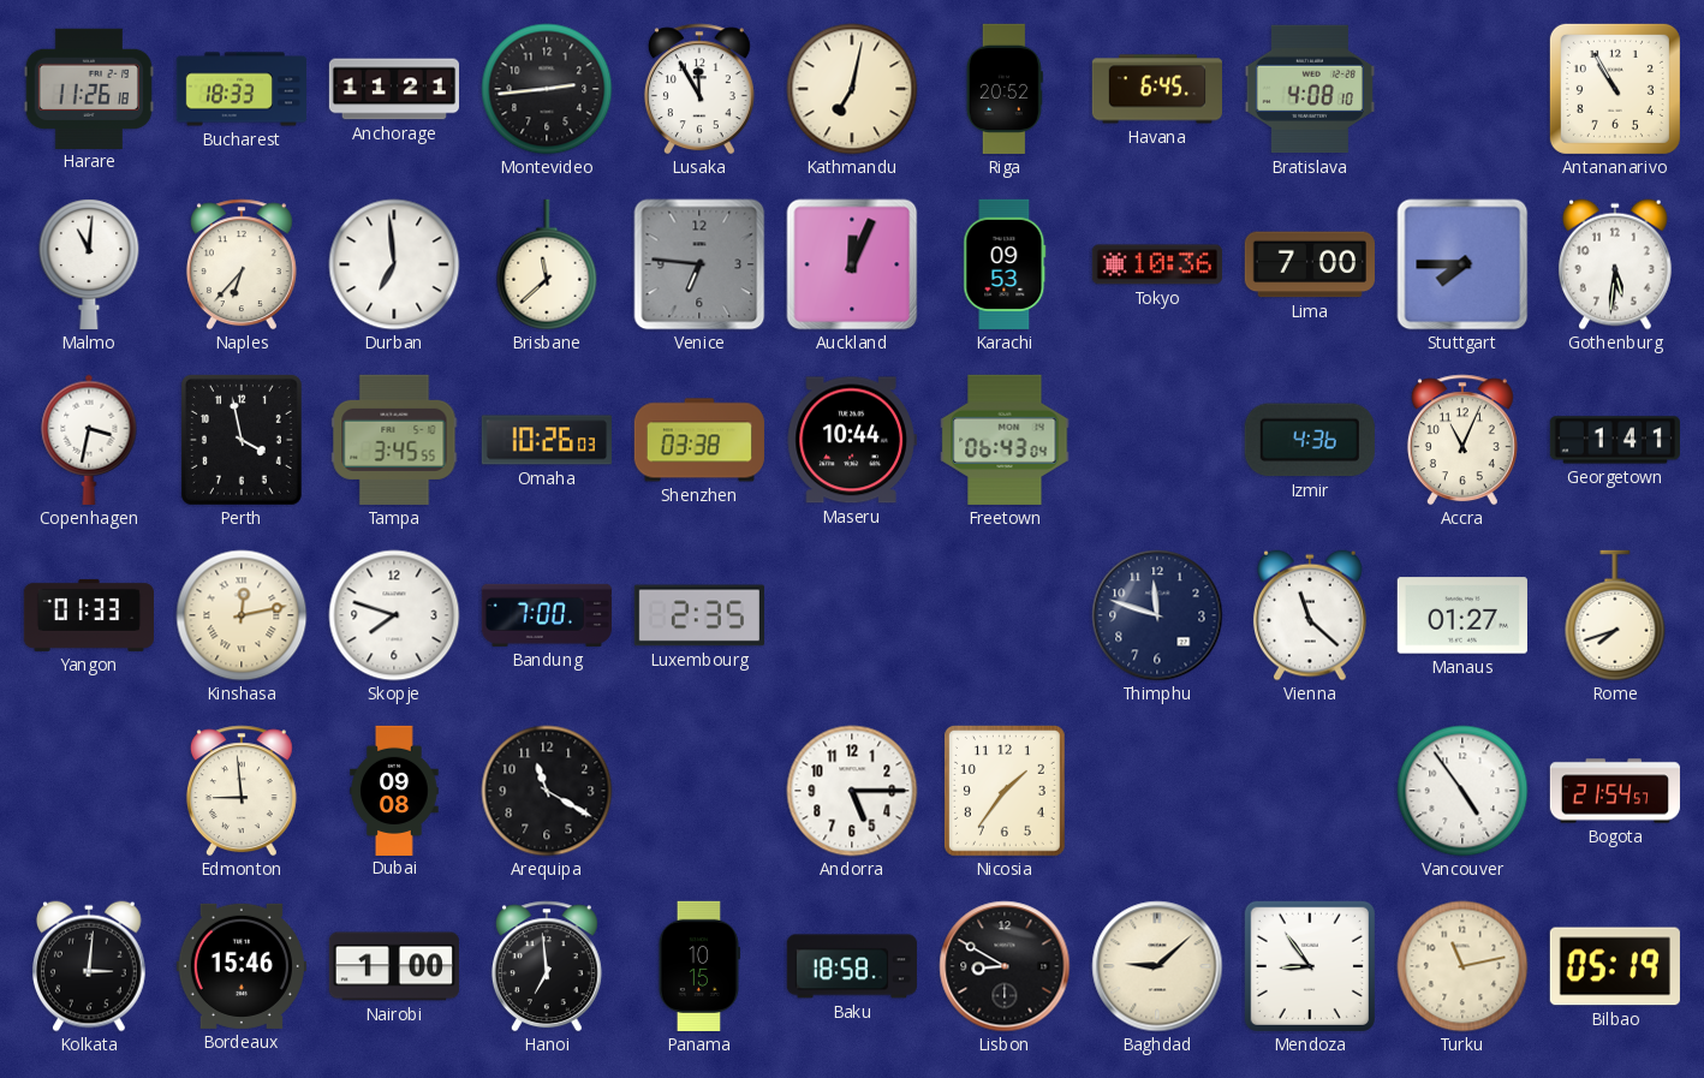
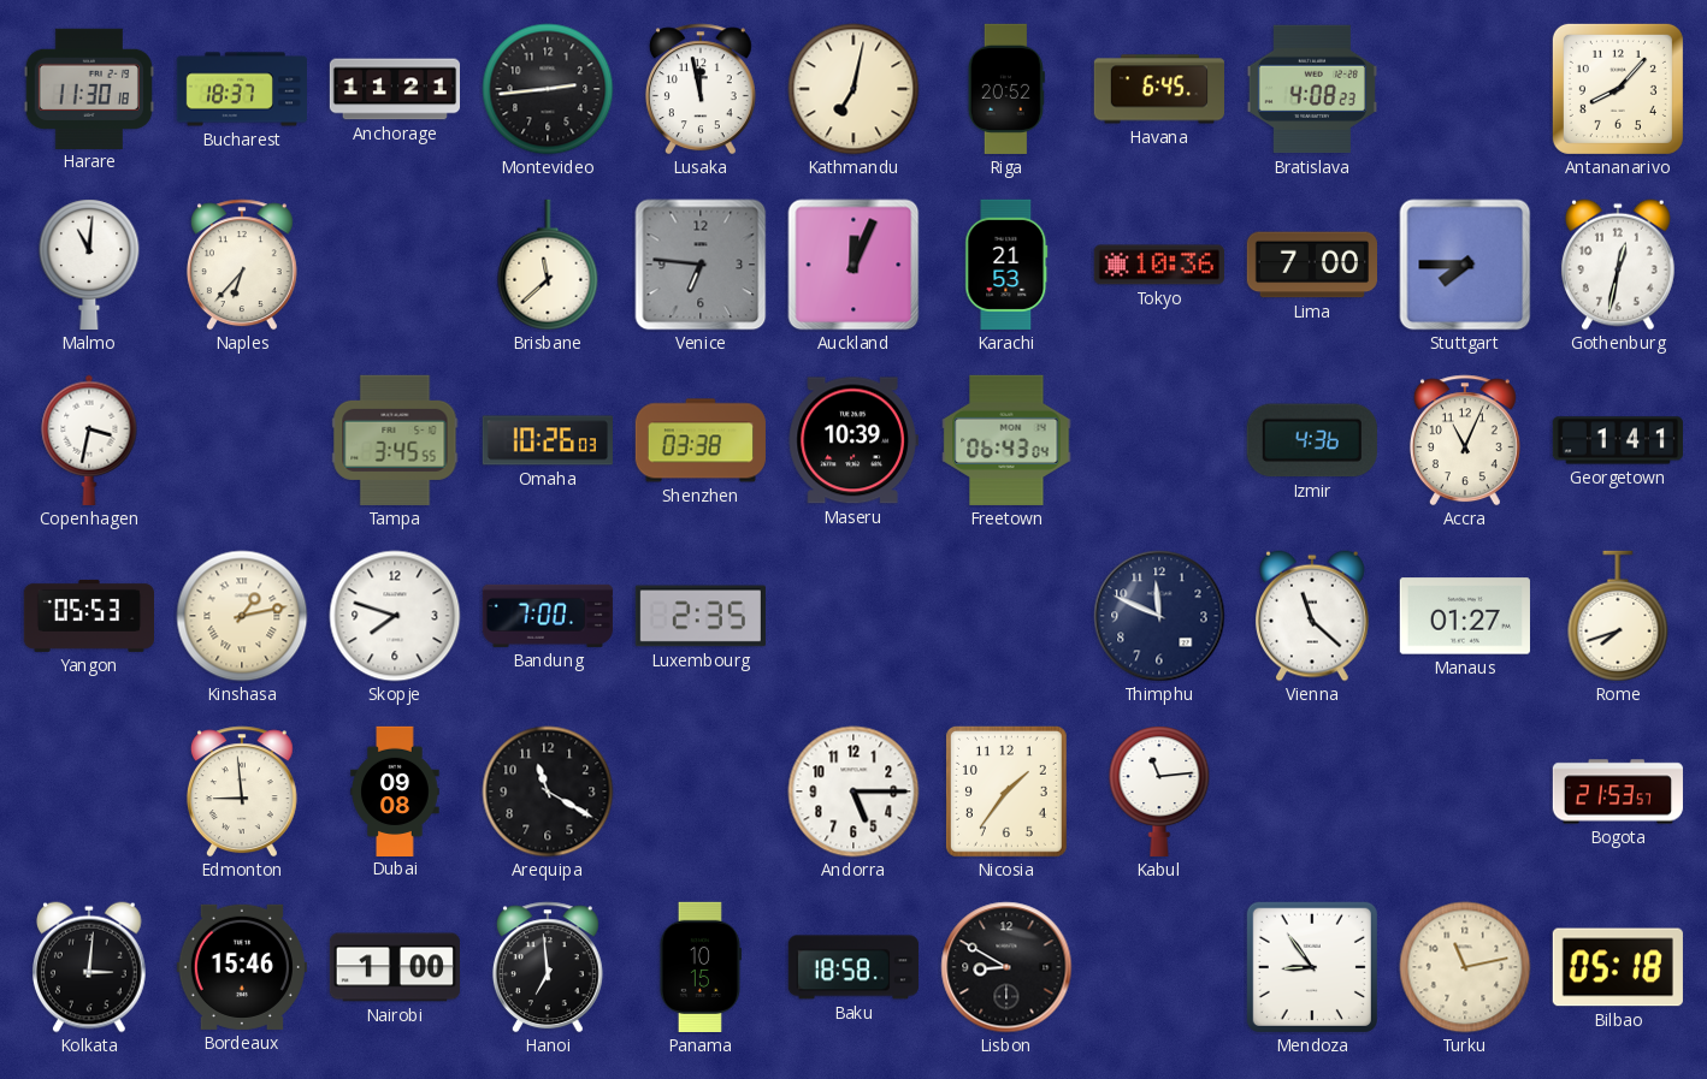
Harare: 11:26 -> 11:30 (89, 88)
Bucharest: 18:33 -> 18:37 (241, 89)
Lusaka: 11:55 -> 11:58 (701, 89)
Bratislava: 4:08:10 -> 4:08:23 (1312, 89)
Antananarivo: 10:55 -> 8:07 (1618, 89)
Durban: 6:59 -> none (394, 264)
Karachi: 09:53 -> 21:53 (1006, 265)
Gothenburg: 5:31 -> 12:32 (1618, 265)
Perth: 3:58 -> none (242, 440)
Maseru: 10:44 -> 10:39 (853, 440)
Yangon: 01:33 -> 05:53 (88, 616)
Kinshasa: 12:13 -> 1:13 (242, 616)
Thimphu: 11:48 -> 11:49 (1159, 616)
Kabul: none -> 11:14 (1159, 792)
Vancouver: 4:54 -> none (1462, 791)
Bogota: 21:54 -> 21:53 (1617, 792)
Baghdad: 9:08 -> none (1157, 966)
Bilbao: 05:19 -> 05:18 (1618, 967)
